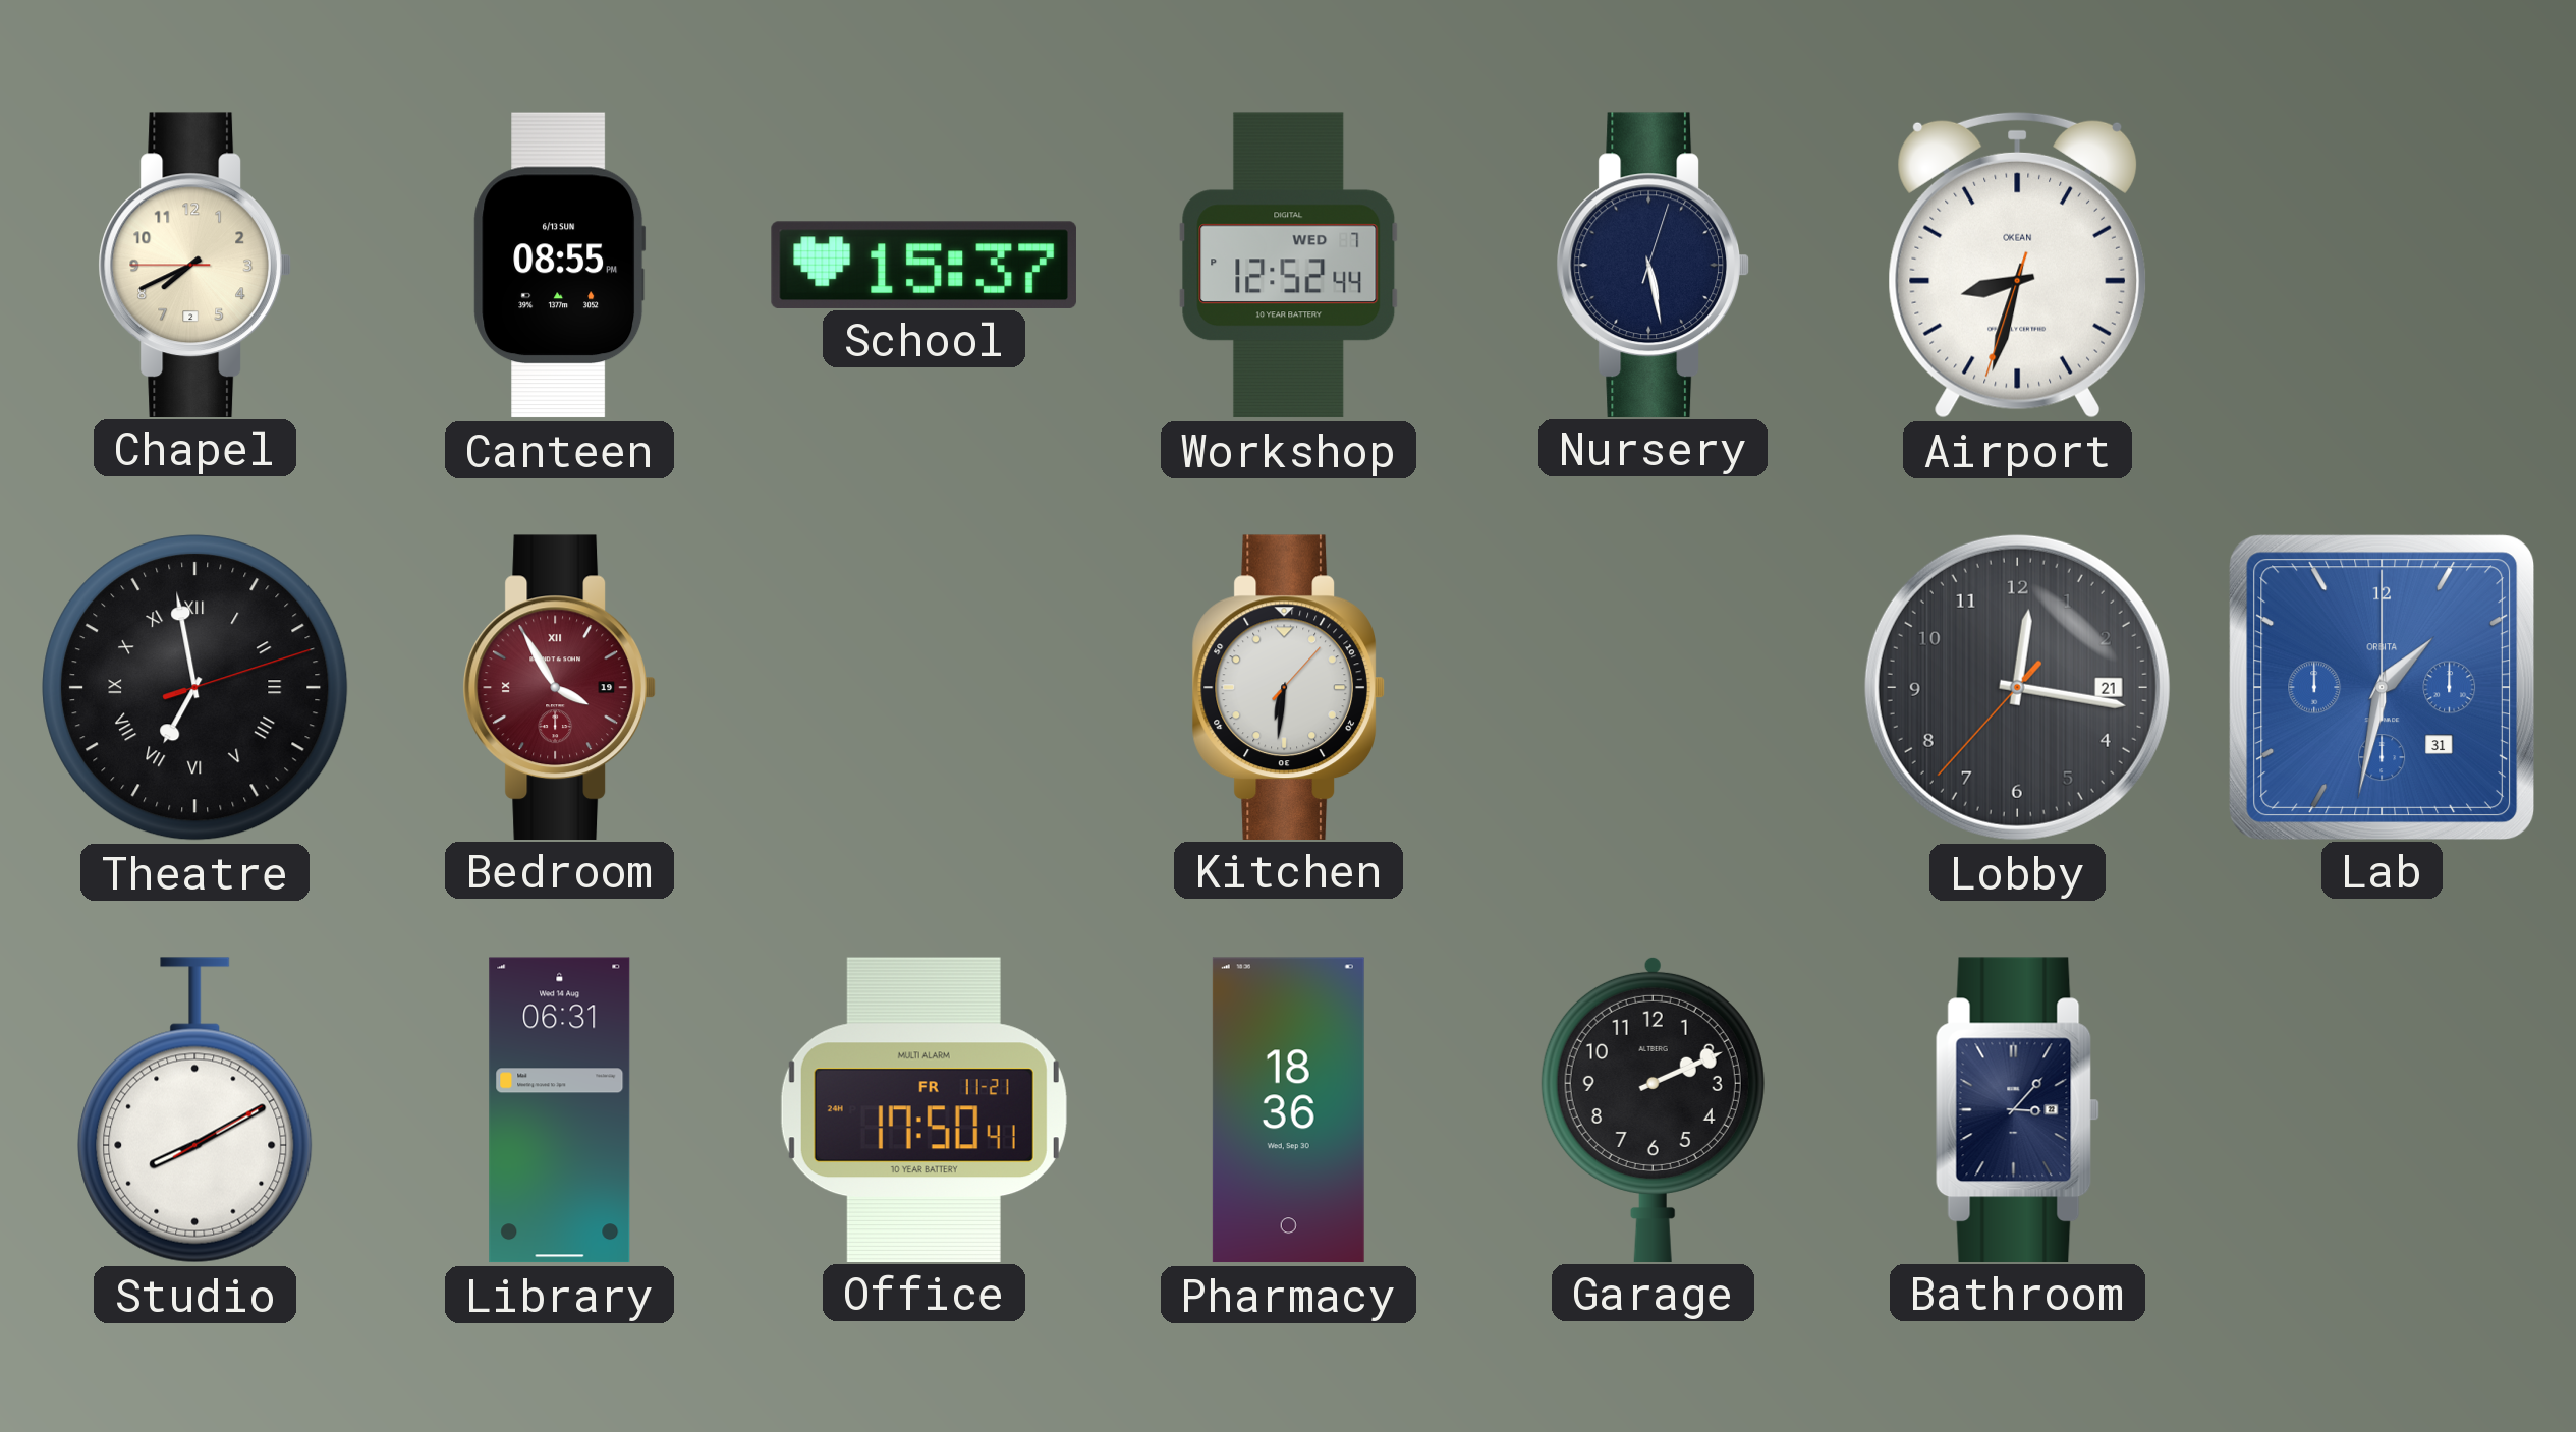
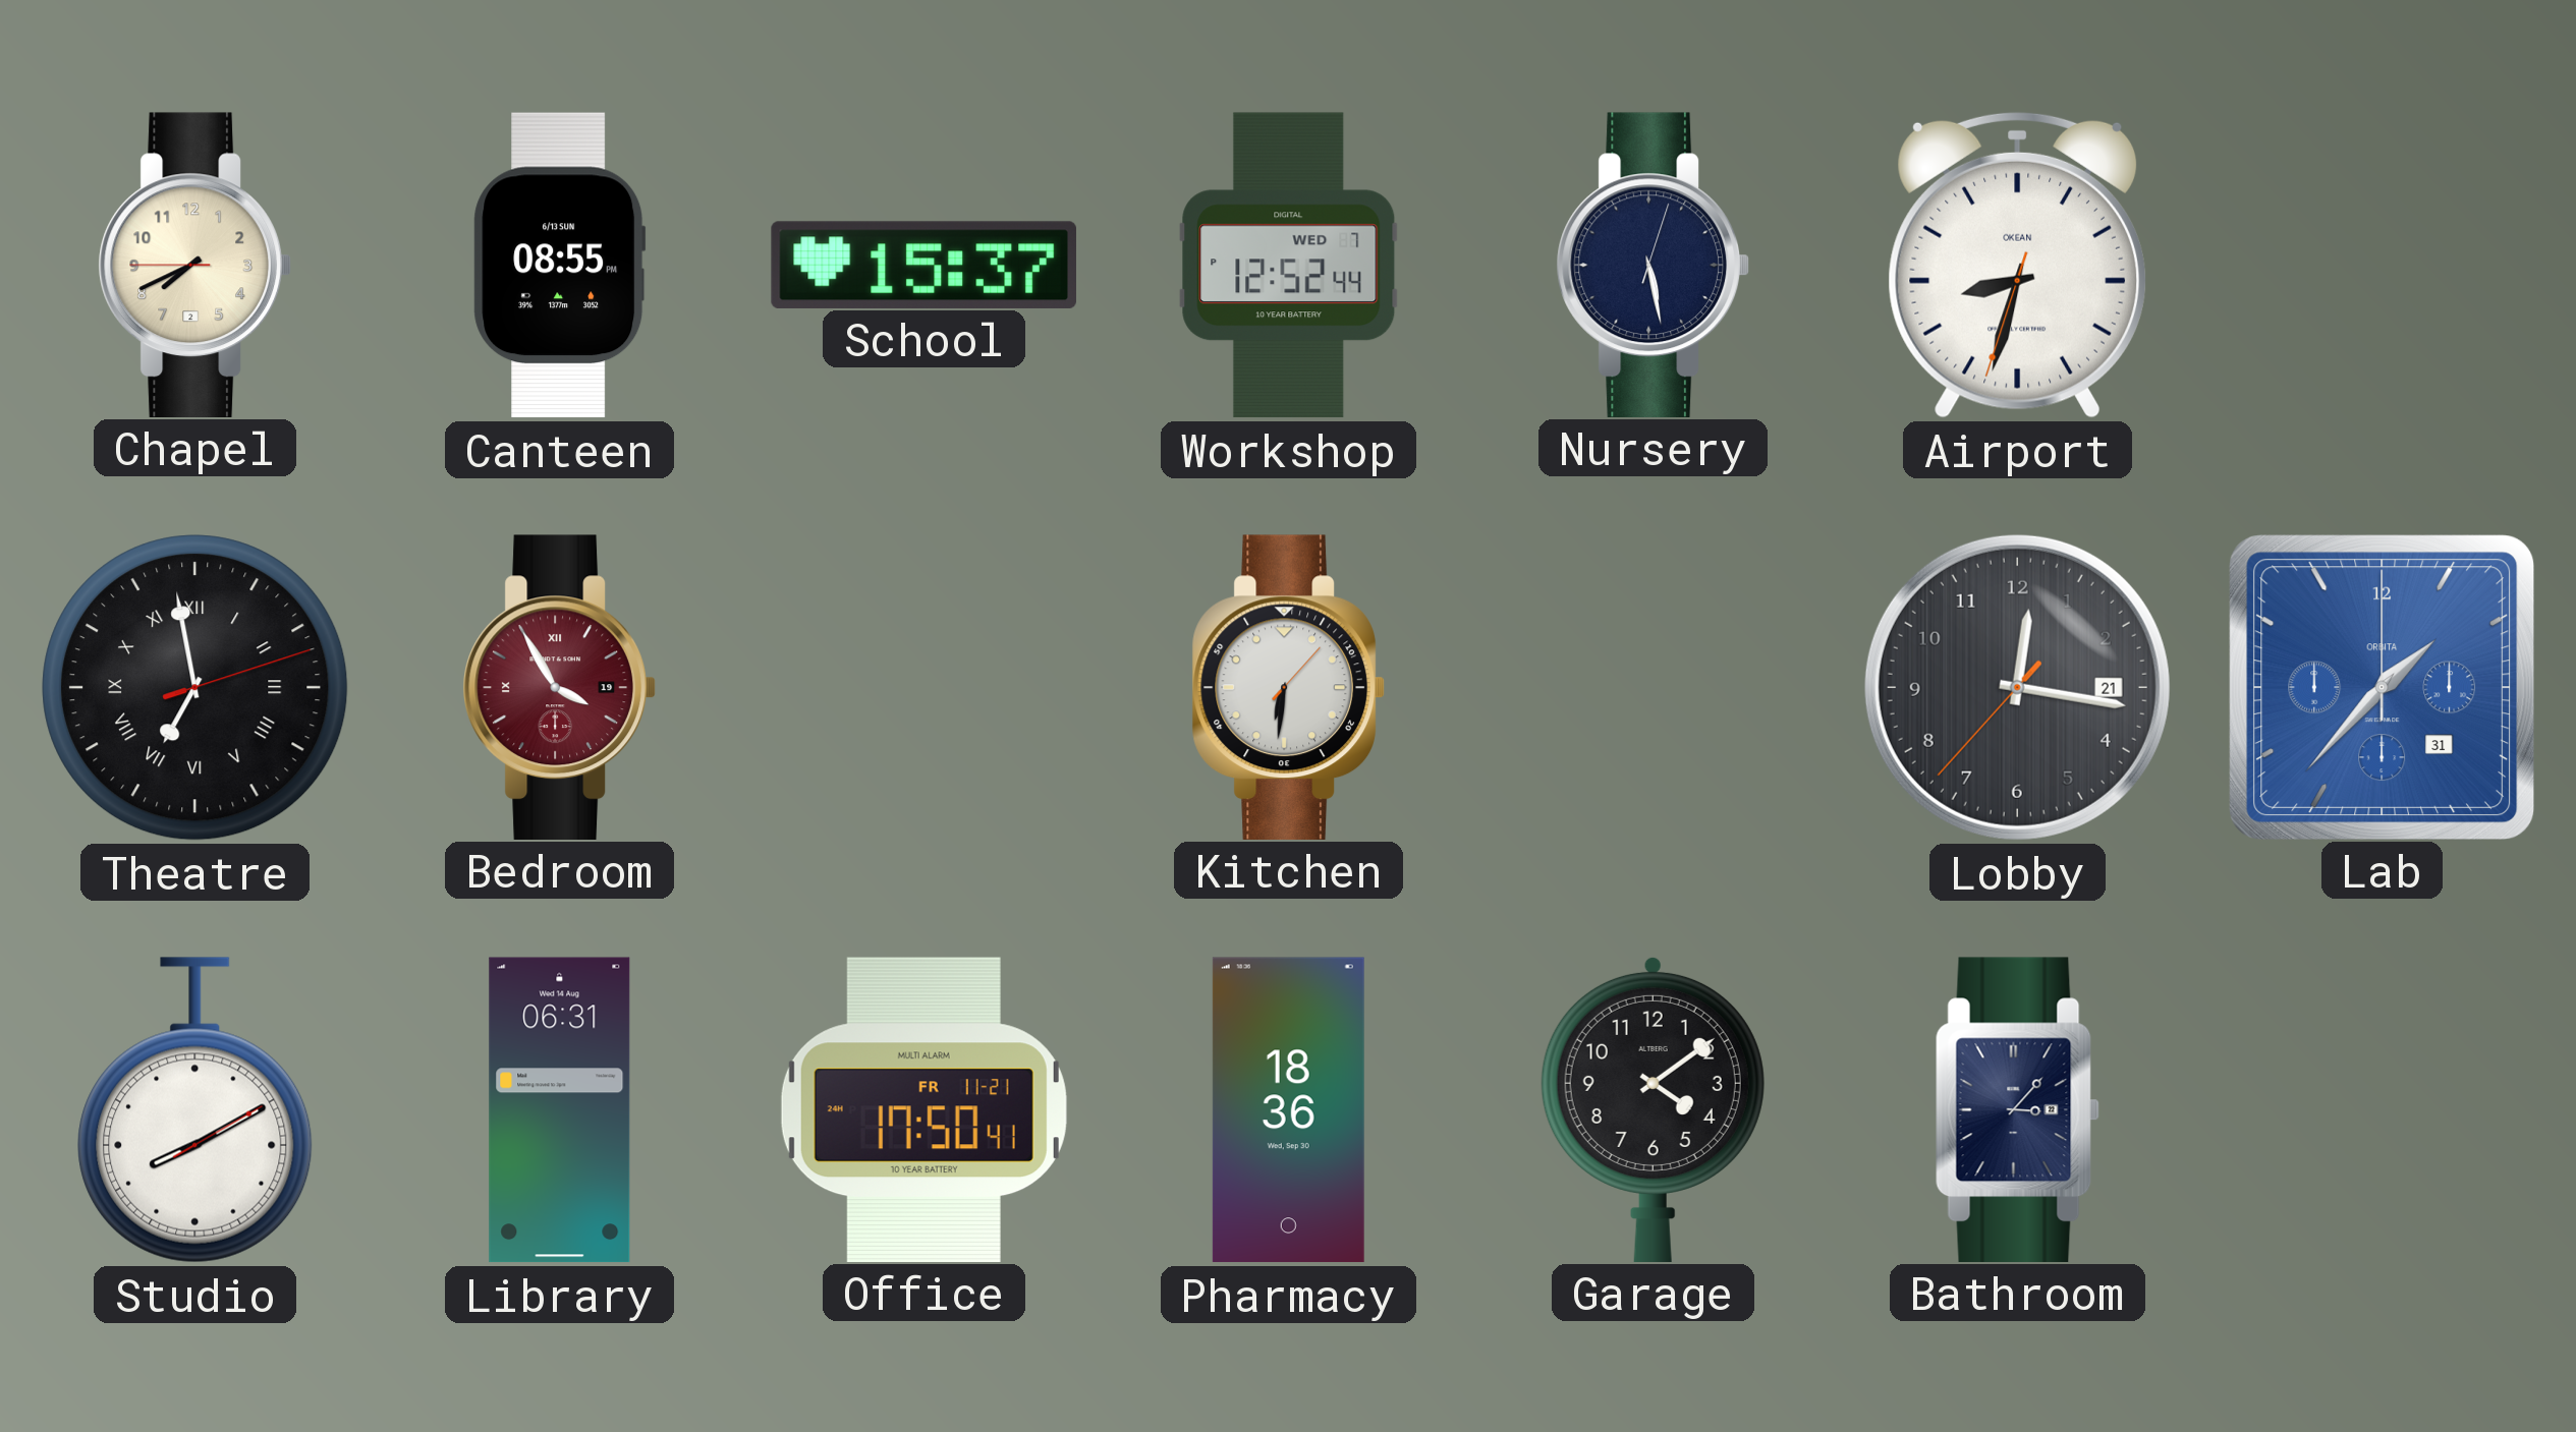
Lab: 1:32 -> 1:37 (2382, 687)
Garage: 2:11 -> 4:09 (1653, 1108)
